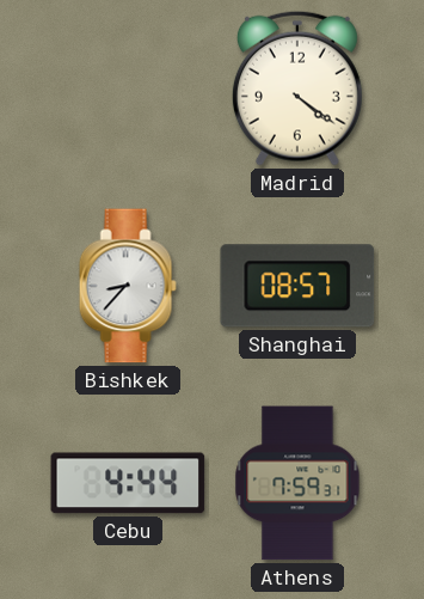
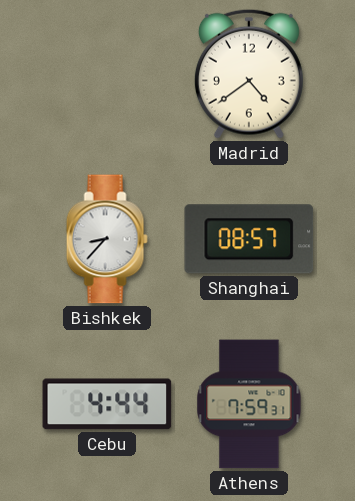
Madrid: 4:21 -> 4:39 (249, 74)
